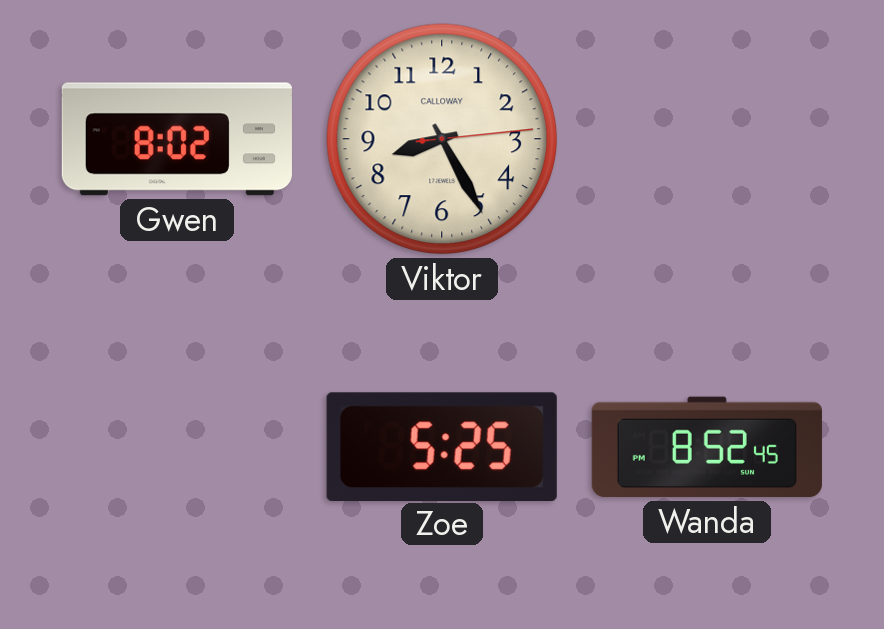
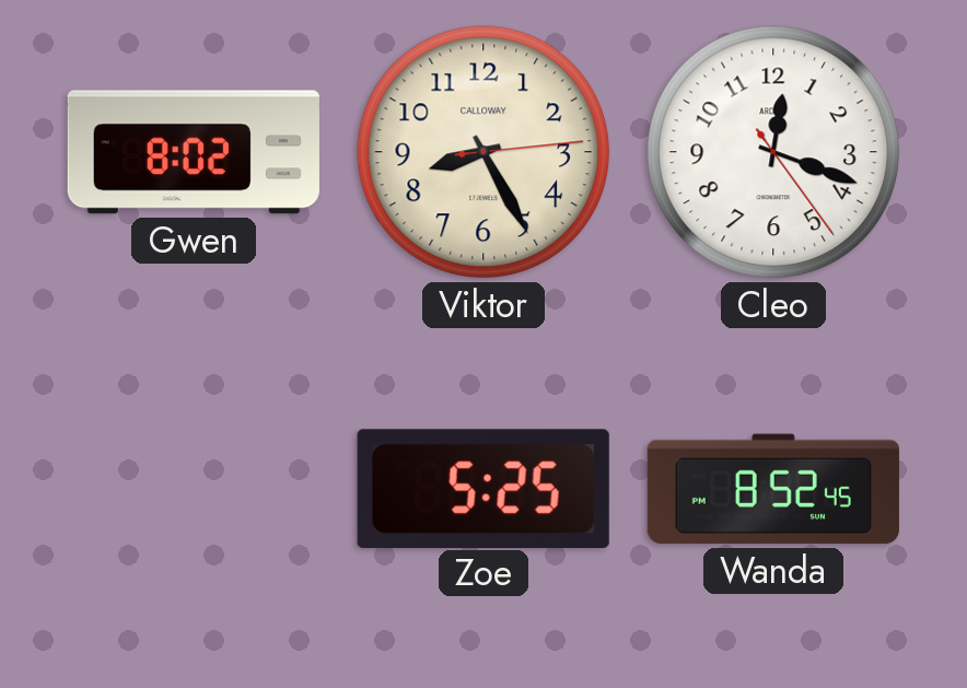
Cleo: none -> 12:18 (773, 152)
